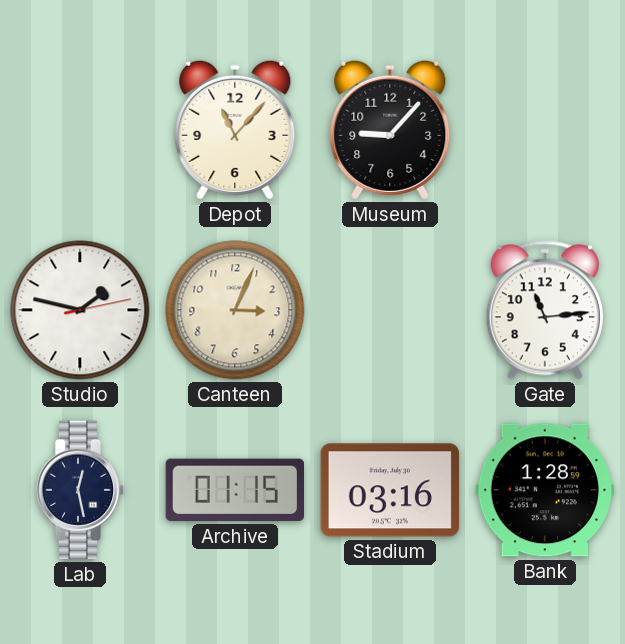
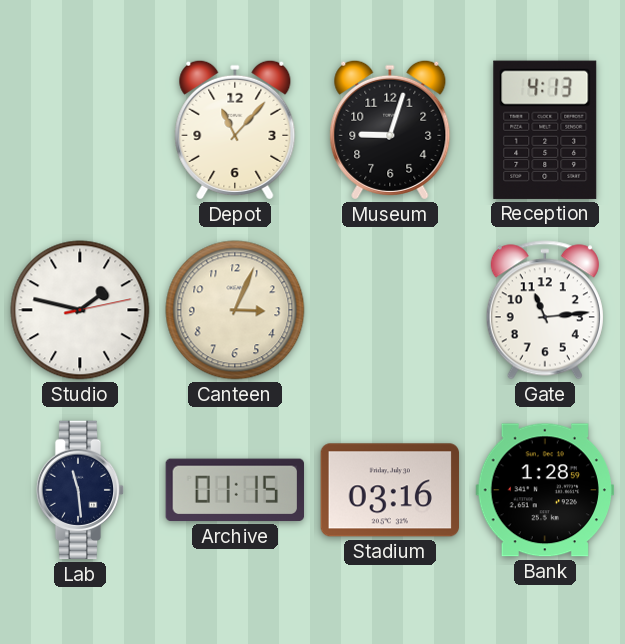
Museum: 9:07 -> 9:03 (390, 130)
Reception: none -> 4:13 (545, 130)
Lab: 12:28 -> 11:29 (80, 490)
